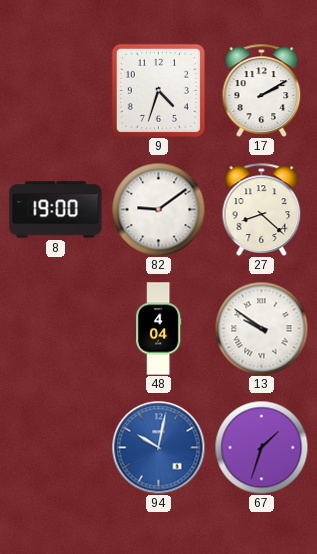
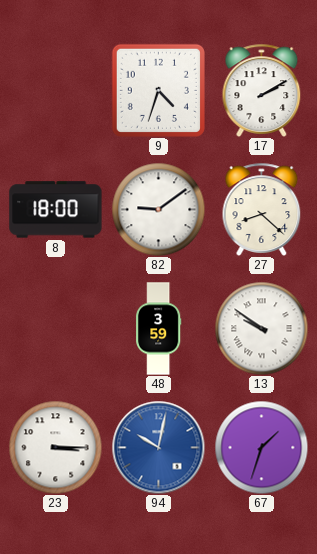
8: 19:00 -> 18:00 (56, 210)
48: 4:04 -> 3:59 (158, 329)
23: none -> 3:15 (55, 447)
